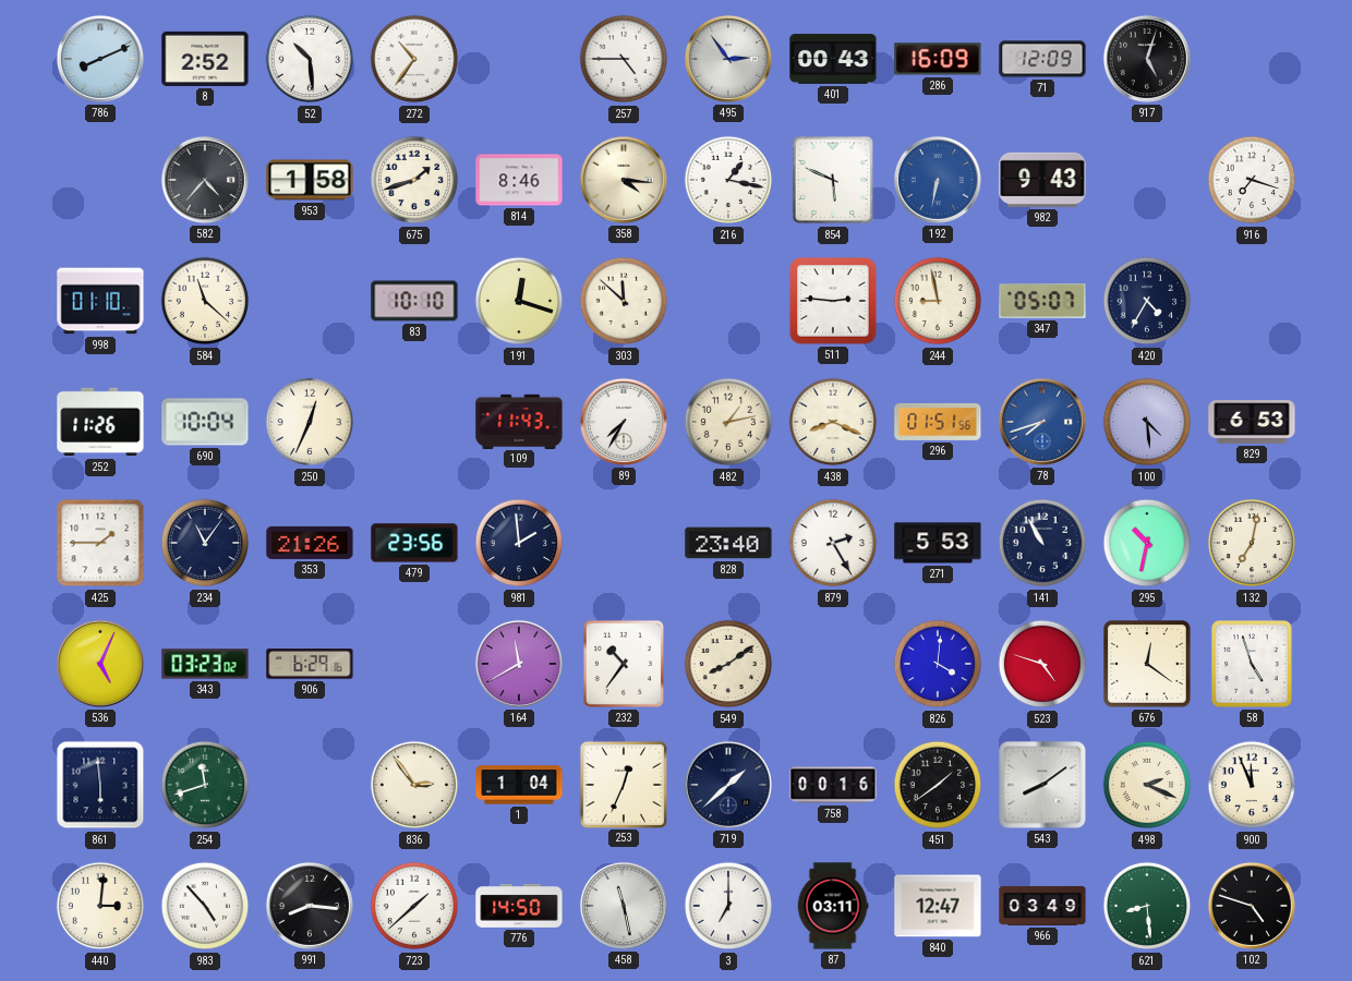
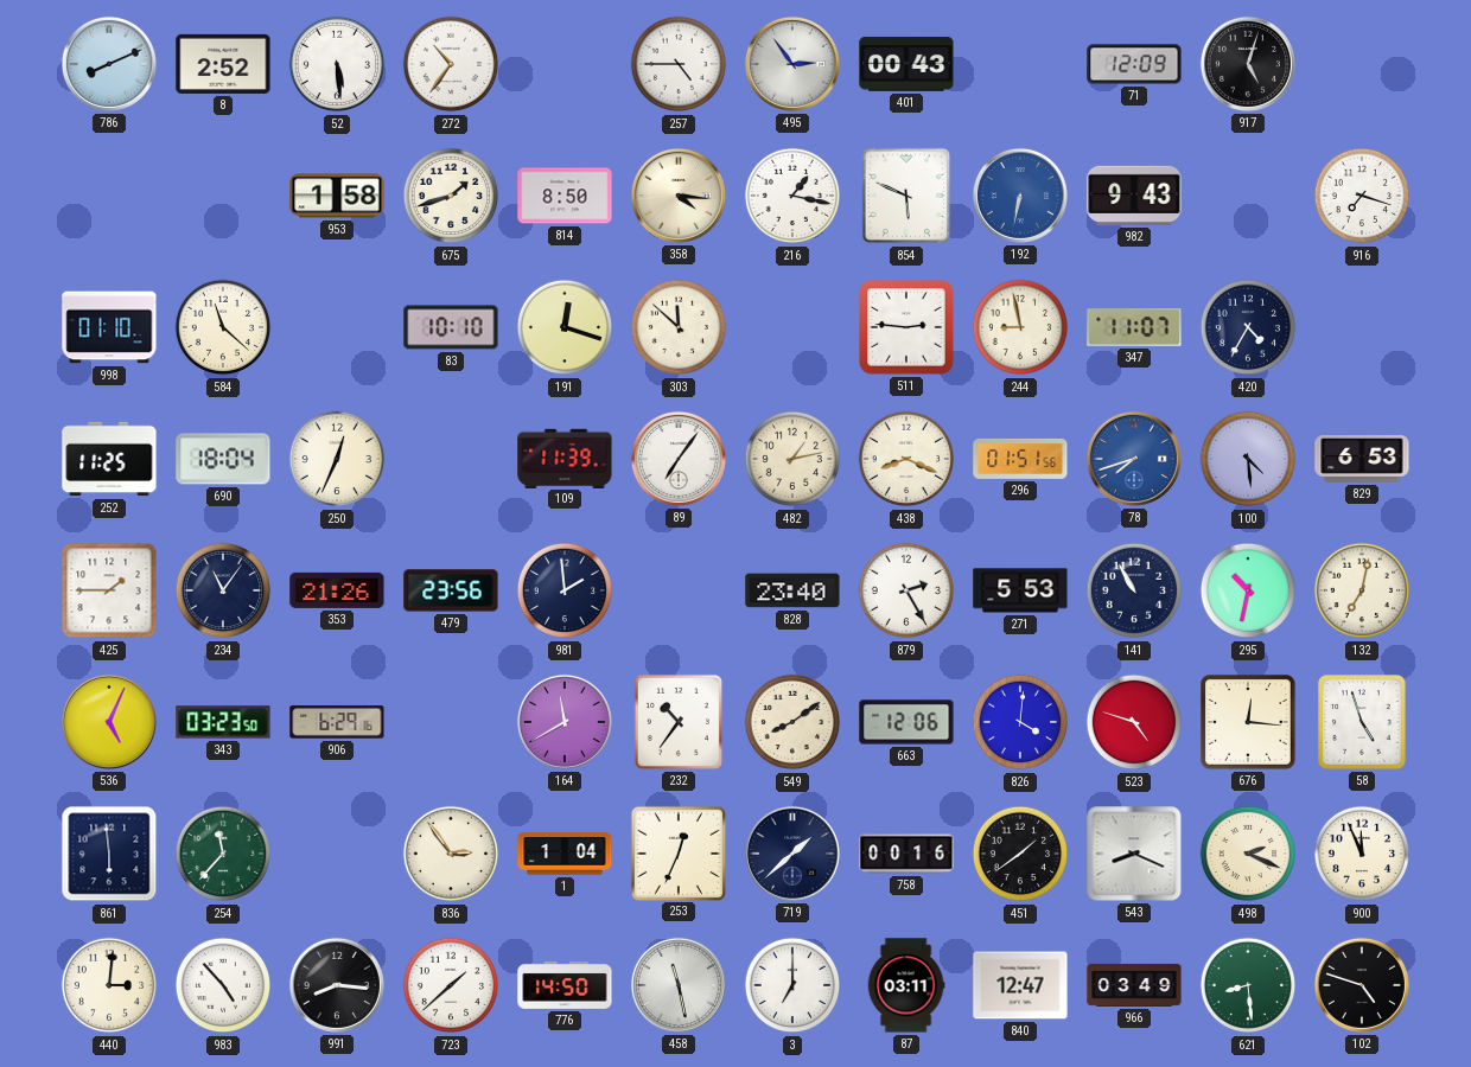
52: 10:29 -> 5:29 (337, 64)
286: 16:09 -> none (938, 59)
582: 4:37 -> none (205, 180)
814: 8:46 -> 8:50 (565, 196)
347: 05:07 -> 11:07 (1134, 327)
252: 11:26 -> 11:25 (109, 459)
690: 10:04 -> 18:04 (223, 459)
109: 11:43 -> 11:39 (565, 458)
89: 7:35 -> 7:06 (679, 459)
343: 03:23:02 -> 03:23:50 (223, 722)
663: none -> 12:06 (906, 722)
676: 12:21 -> 12:16 (1249, 723)
254: 11:42 -> 11:37 (223, 854)
543: 8:09 -> 8:19 (1134, 854)
